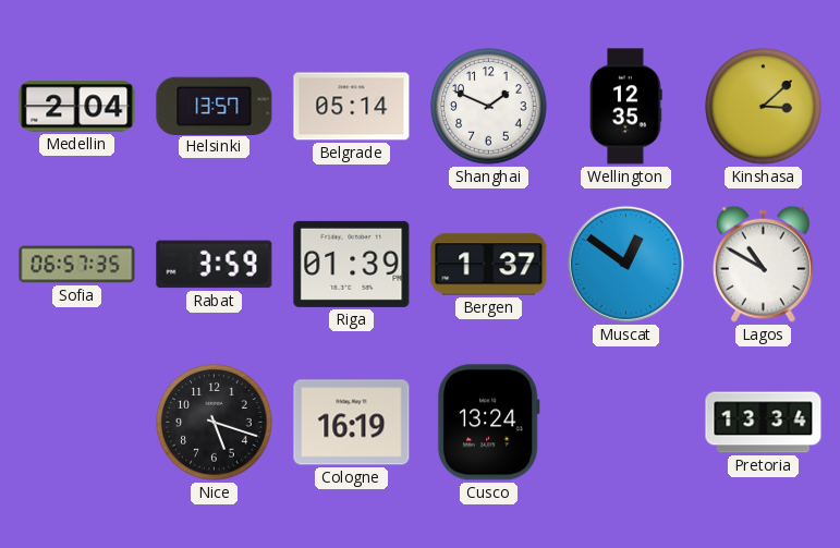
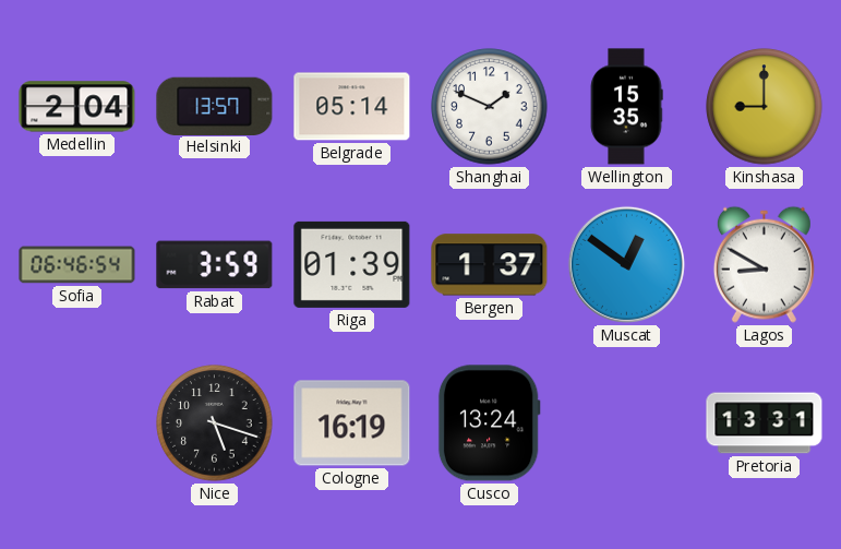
Wellington: 12:35 -> 15:35 (626, 107)
Kinshasa: 3:08 -> 9:00 (765, 107)
Sofia: 06:57 -> 06:46 (77, 265)
Lagos: 10:50 -> 8:50 (764, 264)
Pretoria: 13:34 -> 13:31 (765, 423)
